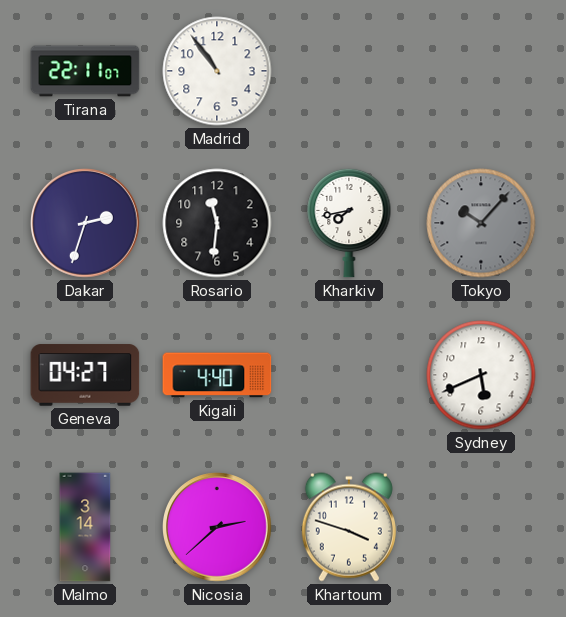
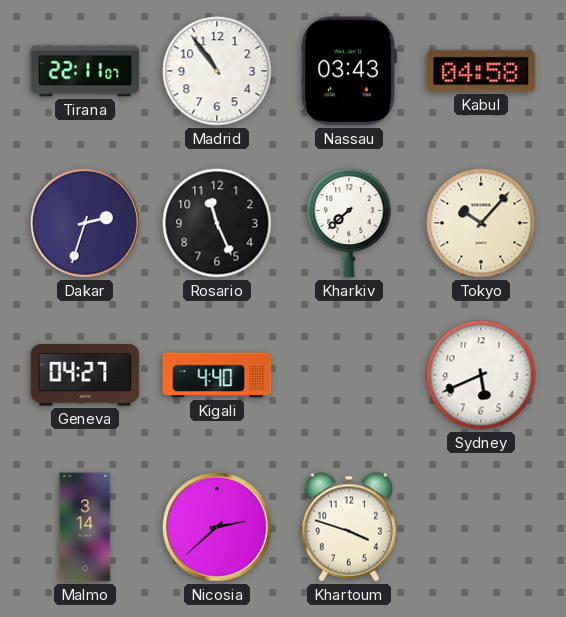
Nassau: none -> 03:43 (349, 71)
Kabul: none -> 04:58 (481, 71)
Rosario: 11:31 -> 11:26 (217, 223)
Kharkiv: 7:43 -> 7:38 (349, 223)
Tokyo dial: grey -> cream (481, 223)
